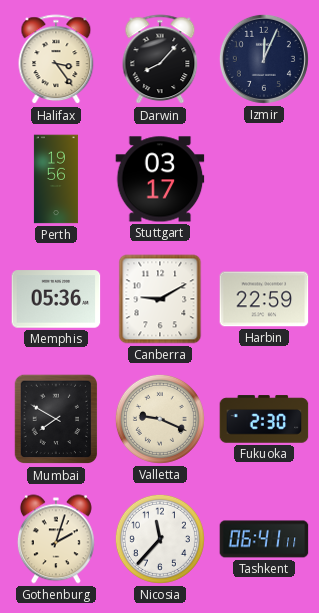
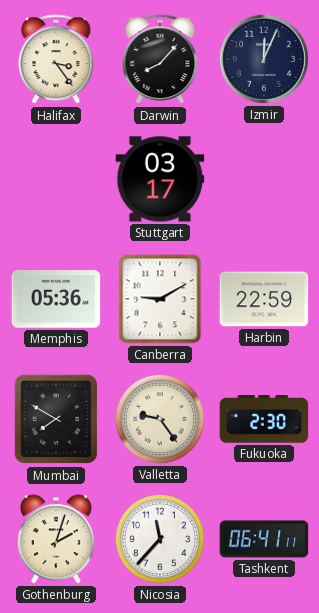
Perth: 19:56 -> none (56, 179)
Valletta: 9:19 -> 9:24 (160, 419)
